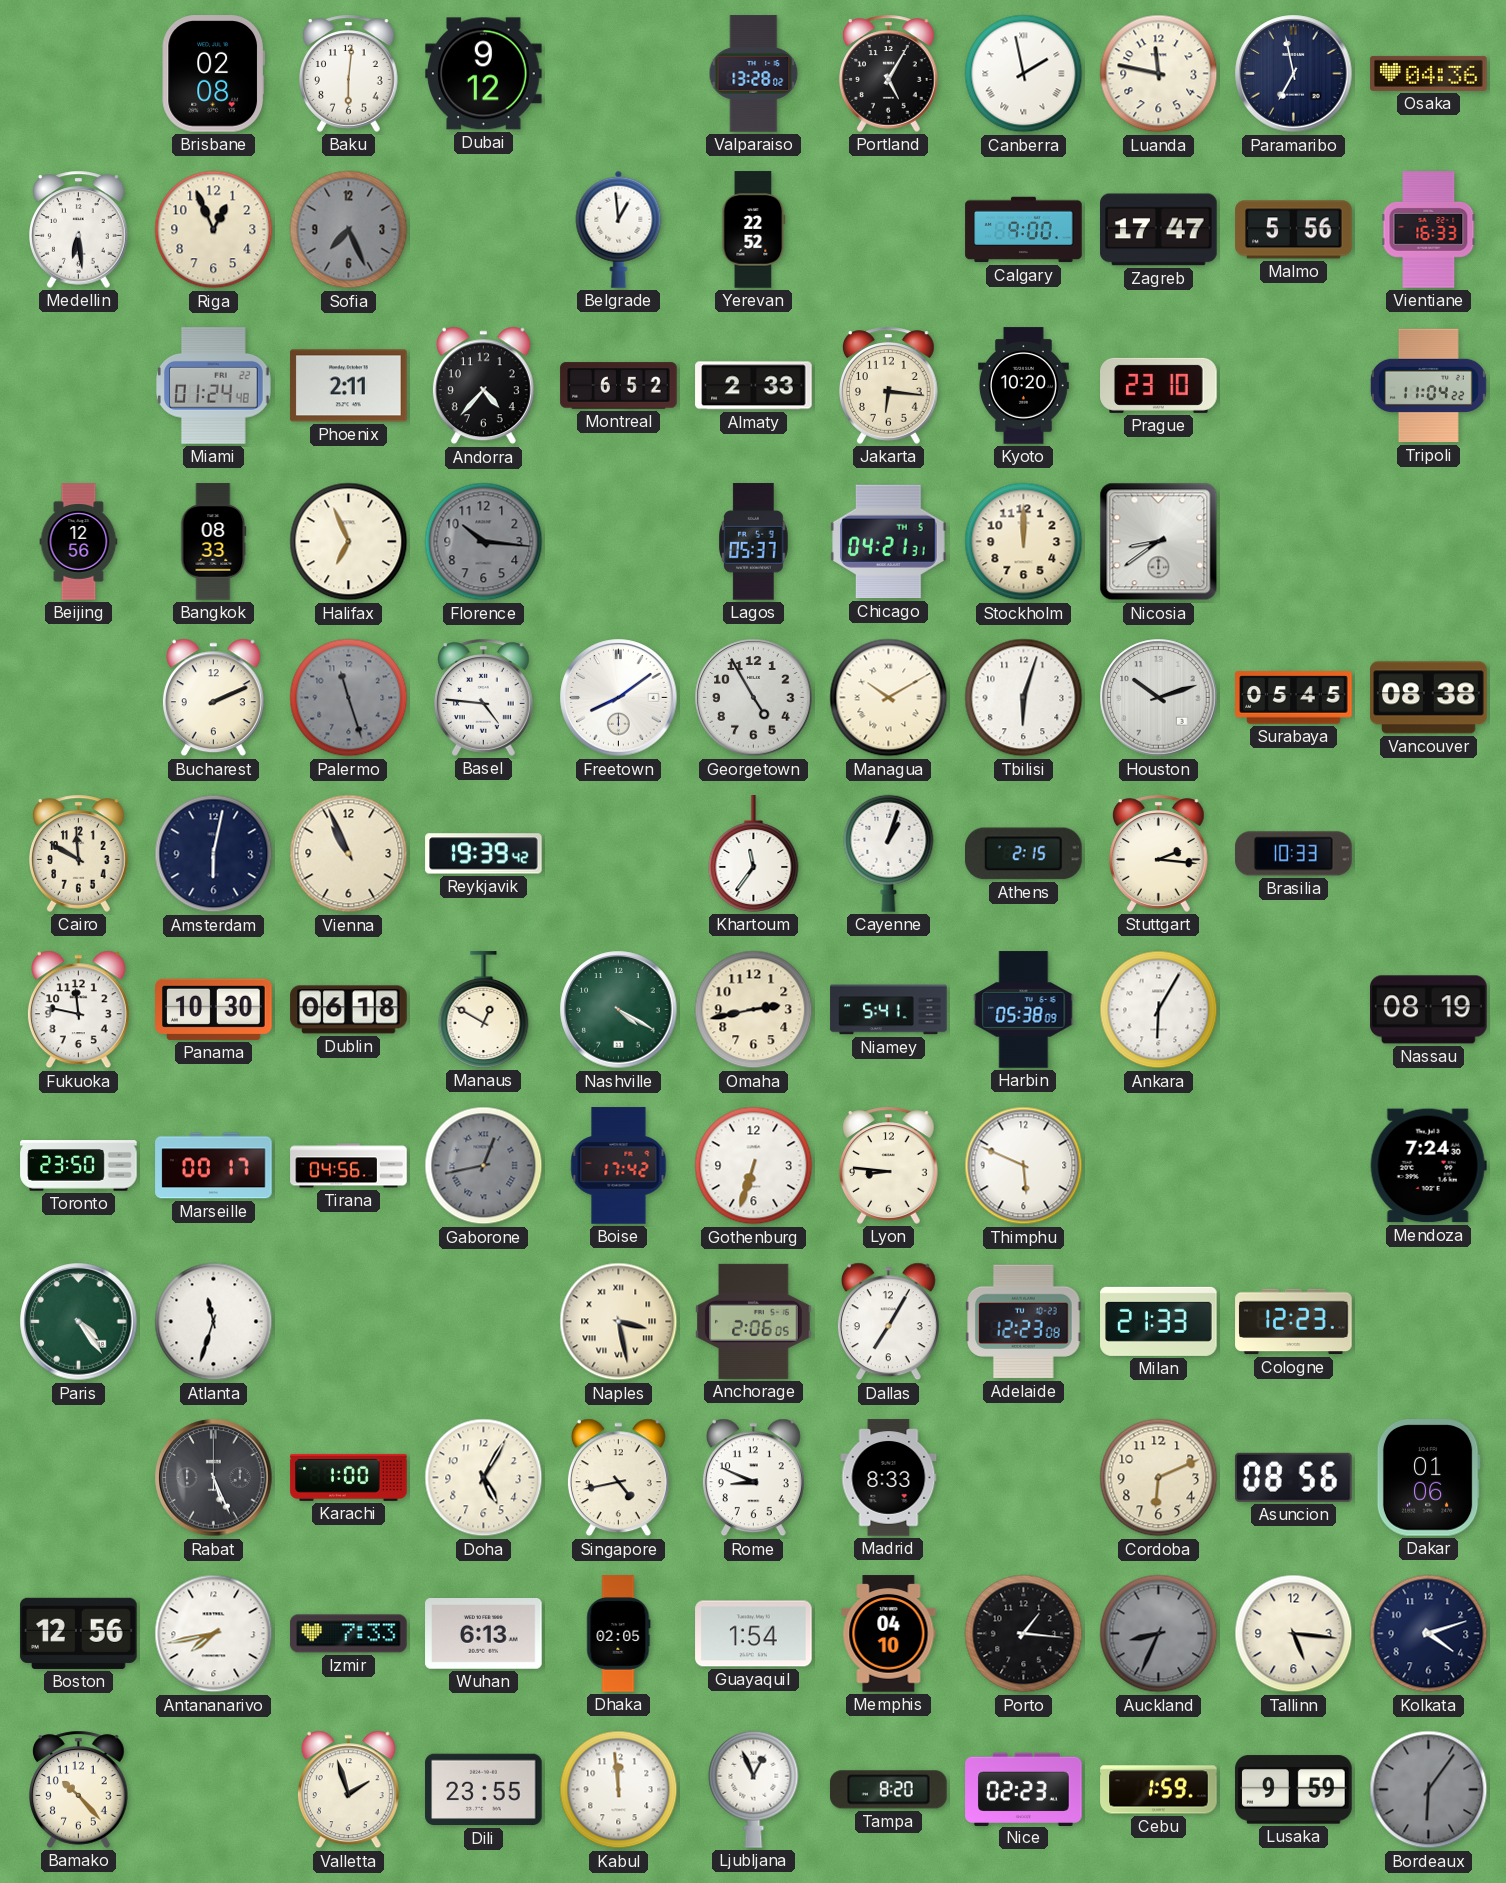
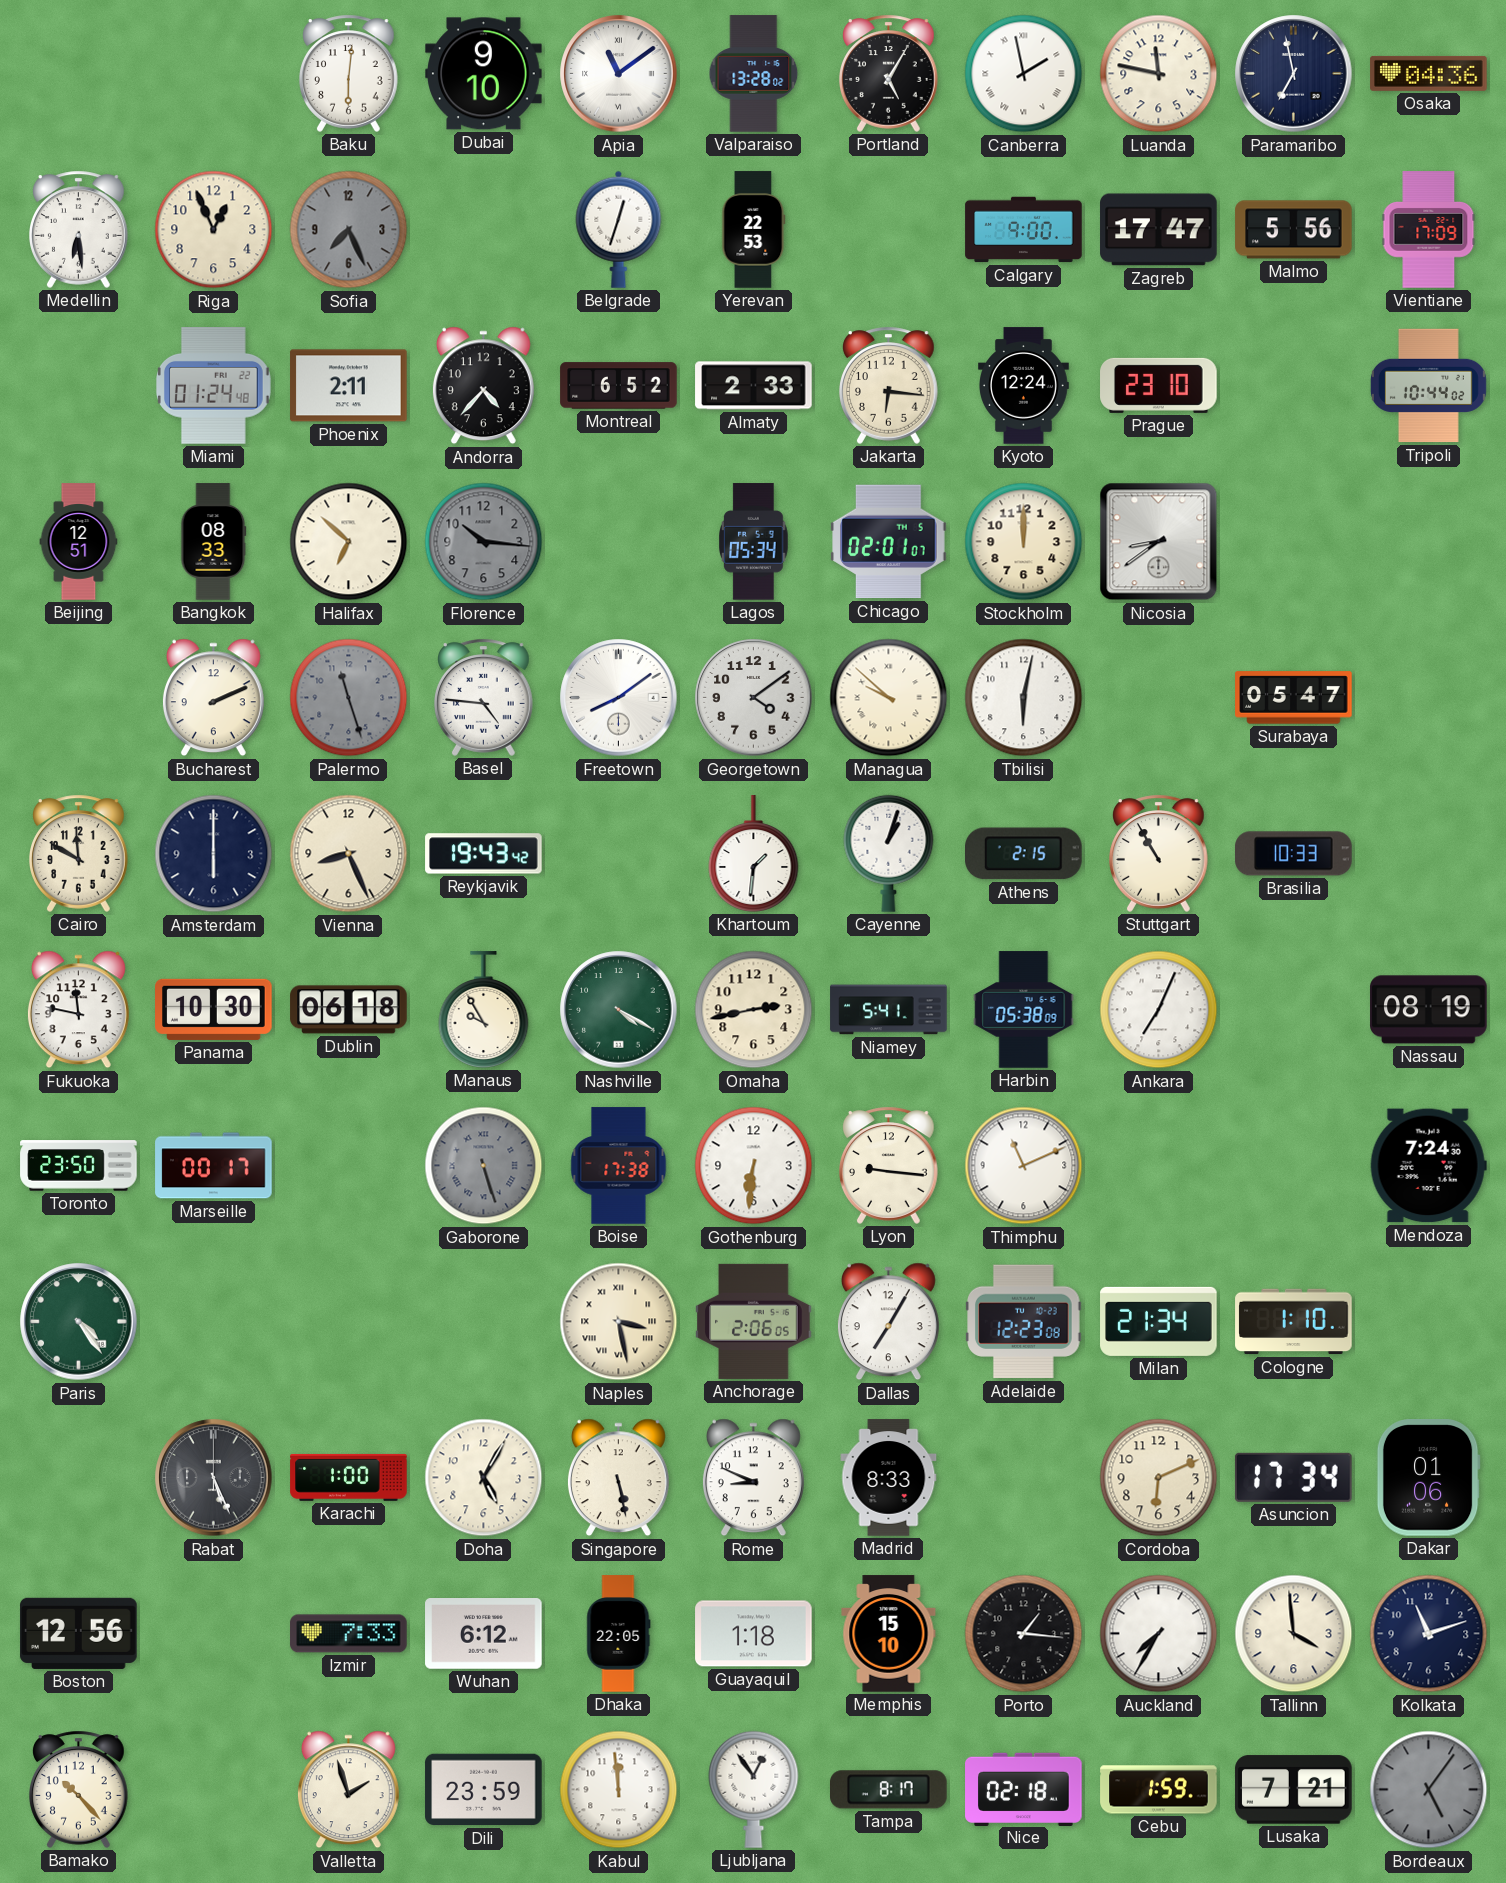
Brisbane: 02:08 -> none (213, 74)
Dubai: 9:12 -> 9:10 (484, 74)
Apia: none -> 11:09 (619, 74)
Belgrade: 12:59 -> 12:33 (619, 229)
Yerevan: 22:52 -> 22:53 (754, 230)
Vientiane: 16:33 -> 17:09 (1429, 230)
Kyoto: 10:20 -> 12:24 (1024, 386)
Tripoli: 11:04 -> 10:44 (1428, 386)
Beijing: 12:56 -> 12:51 (79, 542)
Halifax: 6:56 -> 6:52 (349, 542)
Lagos: 05:37 -> 05:34 (754, 542)
Chicago: 04:21 -> 02:01 (889, 542)
Georgetown: 4:55 -> 4:09 (754, 698)
Managua: 10:10 -> 9:52 (889, 698)
Tbilisi: 6:03 -> 6:02 (1024, 698)
Houston: 10:12 -> none (1159, 698)
Surabaya: 05:45 -> 05:47 (1294, 698)
Vancouver: 08:38 -> none (1429, 698)
Amsterdam: 6:02 -> 6:00 (214, 854)
Vienna: 10:56 -> 8:26 (349, 854)
Reykjavik: 19:39 -> 19:43 (484, 854)
Khartoum: 11:36 -> 1:31 (754, 854)
Stuttgart: 2:16 -> 10:55 (1159, 853)
Manaus: 12:50 -> 9:55 (484, 1010)
Ankara: 6:05 -> 7:04 (1159, 1010)
Tirana: 04:56 -> none (349, 1166)
Gaborone: 12:43 -> 5:27 (484, 1166)
Boise: 17:42 -> 17:38 (619, 1166)
Gothenburg: 6:33 -> 6:31 (754, 1166)
Lyon: 8:46 -> 9:16 (889, 1165)
Thimphu: 5:49 -> 11:11 (1024, 1166)
Atlanta: 11:33 -> none (214, 1322)
Milan: 21:33 -> 21:34 (1159, 1321)
Cologne: 12:23 -> 1:10 (1294, 1322)
Singapore: 4:43 -> 5:28 (618, 1478)
Asuncion: 08:56 -> 17:34 (1293, 1477)
Antananarivo: 7:43 -> none (214, 1634)
Wuhan: 6:13 -> 6:12 (484, 1634)
Dhaka: 02:05 -> 22:05 (619, 1634)
Guayaquil: 1:54 -> 1:18 (754, 1634)
Memphis: 04:10 -> 15:10 (889, 1634)
Auckland: 8:34 -> 7:35 (1159, 1634)
Auckland dial: grey -> white (1159, 1634)
Tallinn: 5:16 -> 3:59 (1294, 1634)
Kolkata: 4:12 -> 11:12 (1429, 1634)
Dili: 23:55 -> 23:59 (484, 1790)
Ljubljana: 12:56 -> 12:54 (754, 1789)
Tampa: 8:20 -> 8:17 (889, 1790)
Nice: 02:23 -> 02:18 (1024, 1789)
Lusaka: 9:59 -> 7:21 (1294, 1790)
Bordeaux: 6:06 -> 5:06 (1429, 1790)
